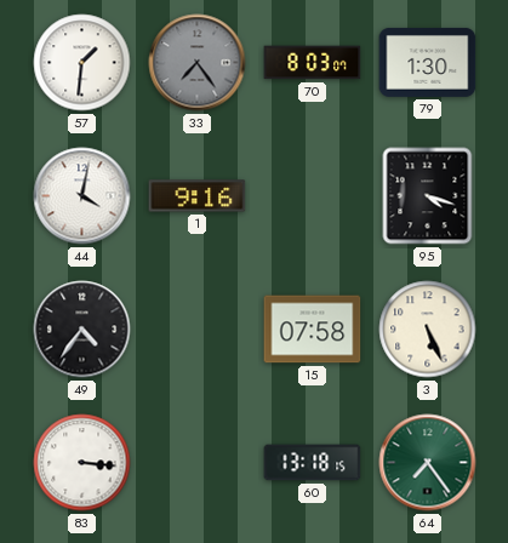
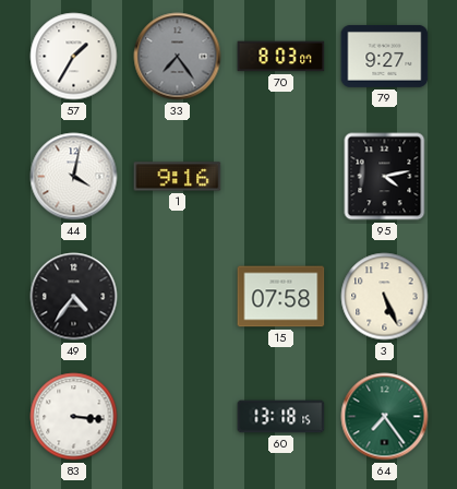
57: 1:31 -> 1:35 (74, 57)
79: 1:30 -> 9:27 (385, 56)
95: 4:18 -> 4:13 (385, 177)
